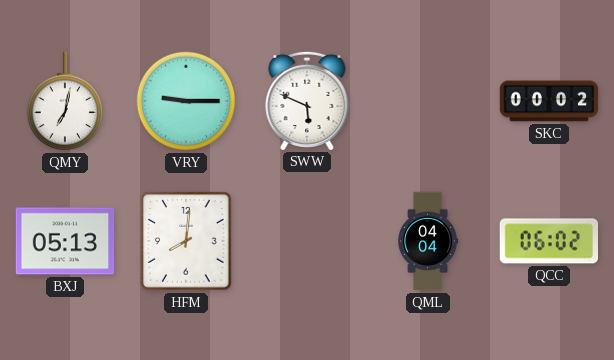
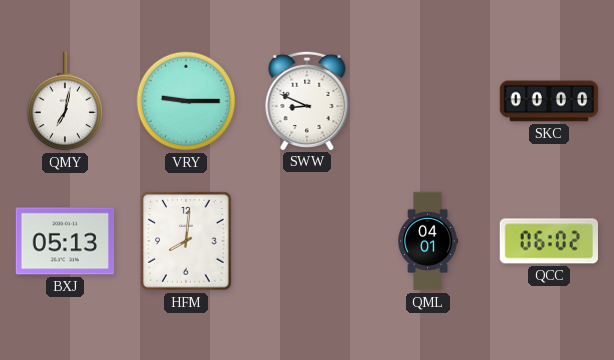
SWW: 5:49 -> 8:49 (307, 100)
SKC: 00:02 -> 00:00 (549, 101)
QML: 04:04 -> 04:01 (428, 241)
